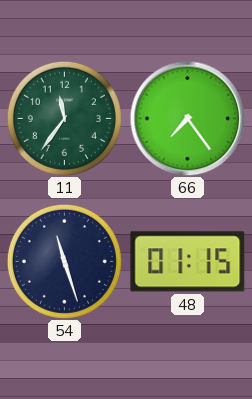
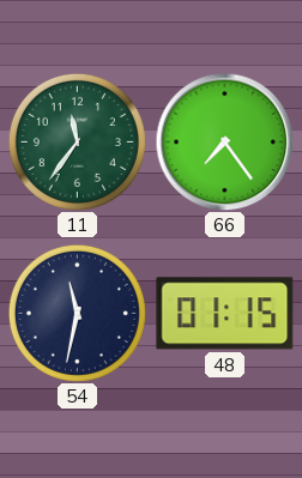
54: 11:27 -> 11:32 (77, 313)
